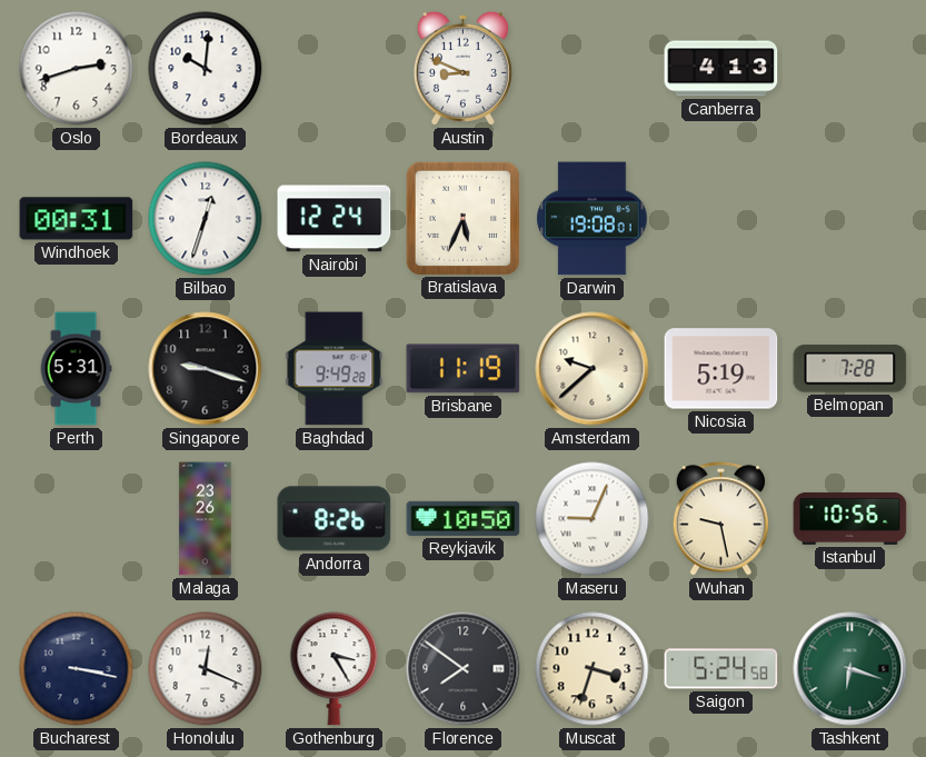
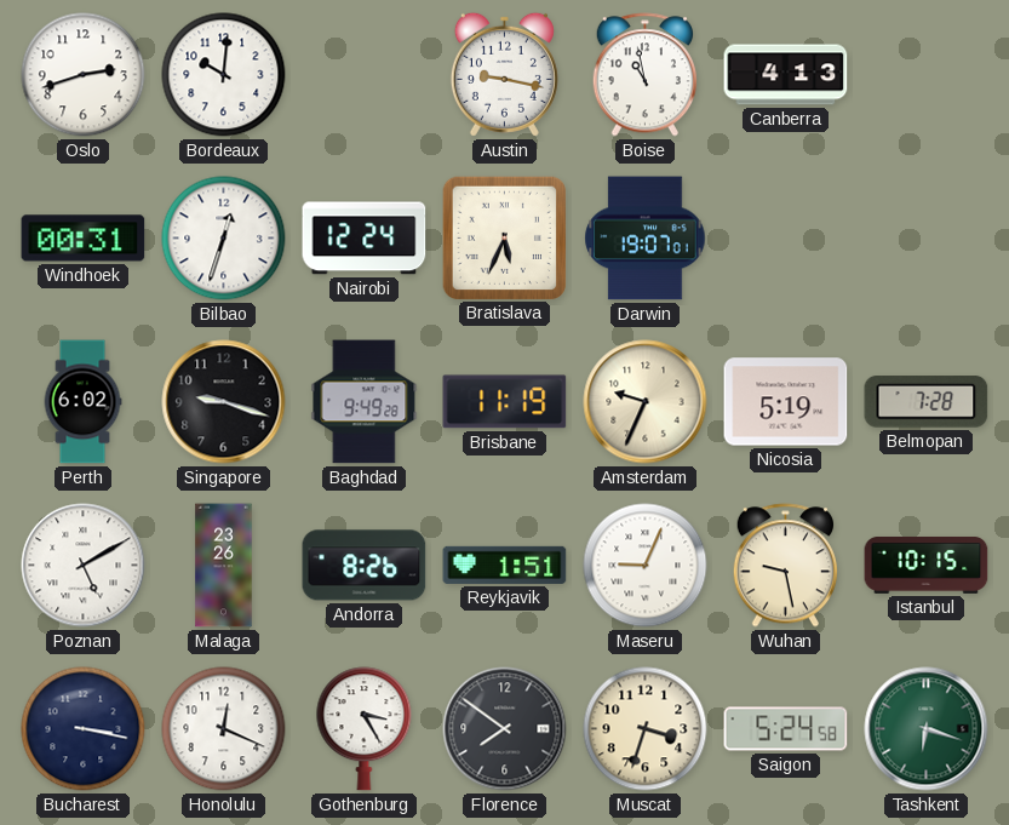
Austin: 8:49 -> 9:17 (504, 74)
Boise: none -> 10:58 (644, 75)
Darwin: 19:08 -> 19:07 (646, 239)
Perth: 5:31 -> 6:02 (82, 402)
Amsterdam: 9:38 -> 9:34 (646, 402)
Poznan: none -> 5:10 (84, 566)
Reykjavik: 10:50 -> 1:51 (505, 565)
Istanbul: 10:56 -> 10:15 (927, 565)
